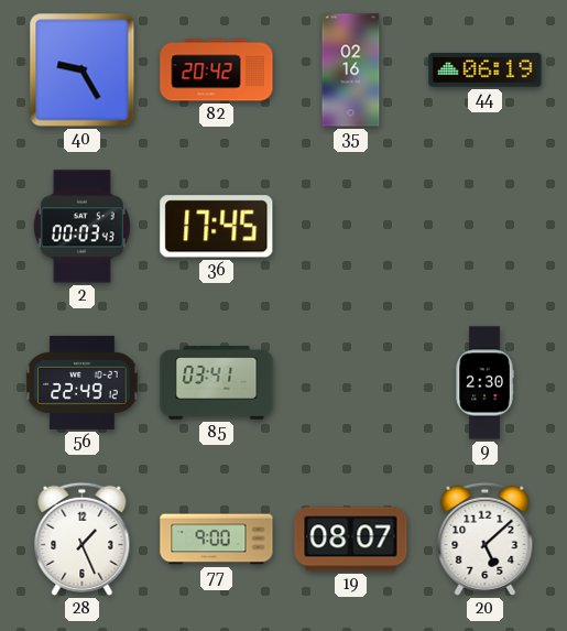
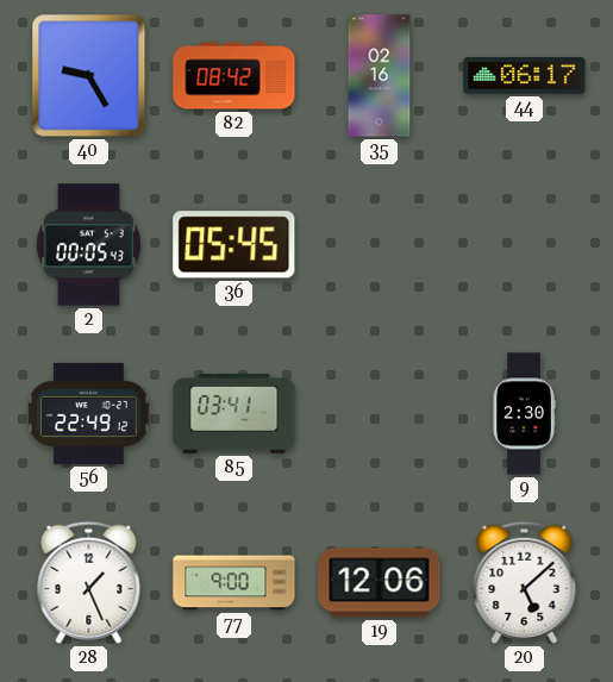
82: 20:42 -> 08:42 (234, 76)
44: 06:19 -> 06:17 (525, 76)
2: 00:03 -> 00:05 (88, 245)
36: 17:45 -> 05:45 (234, 245)
19: 08:07 -> 12:06 (380, 583)
